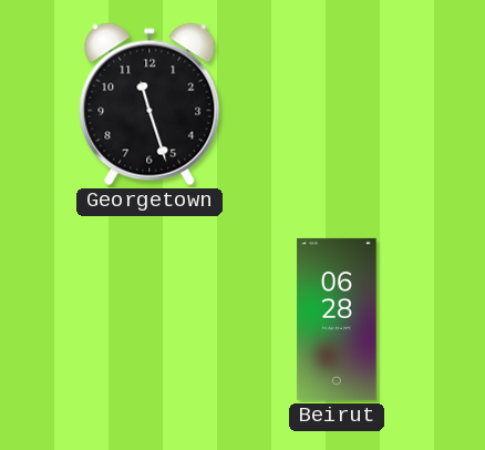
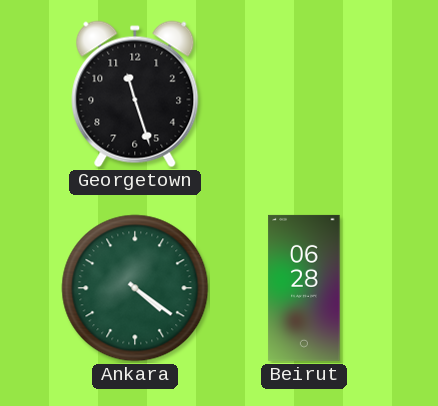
Ankara: none -> 4:21 (135, 288)
